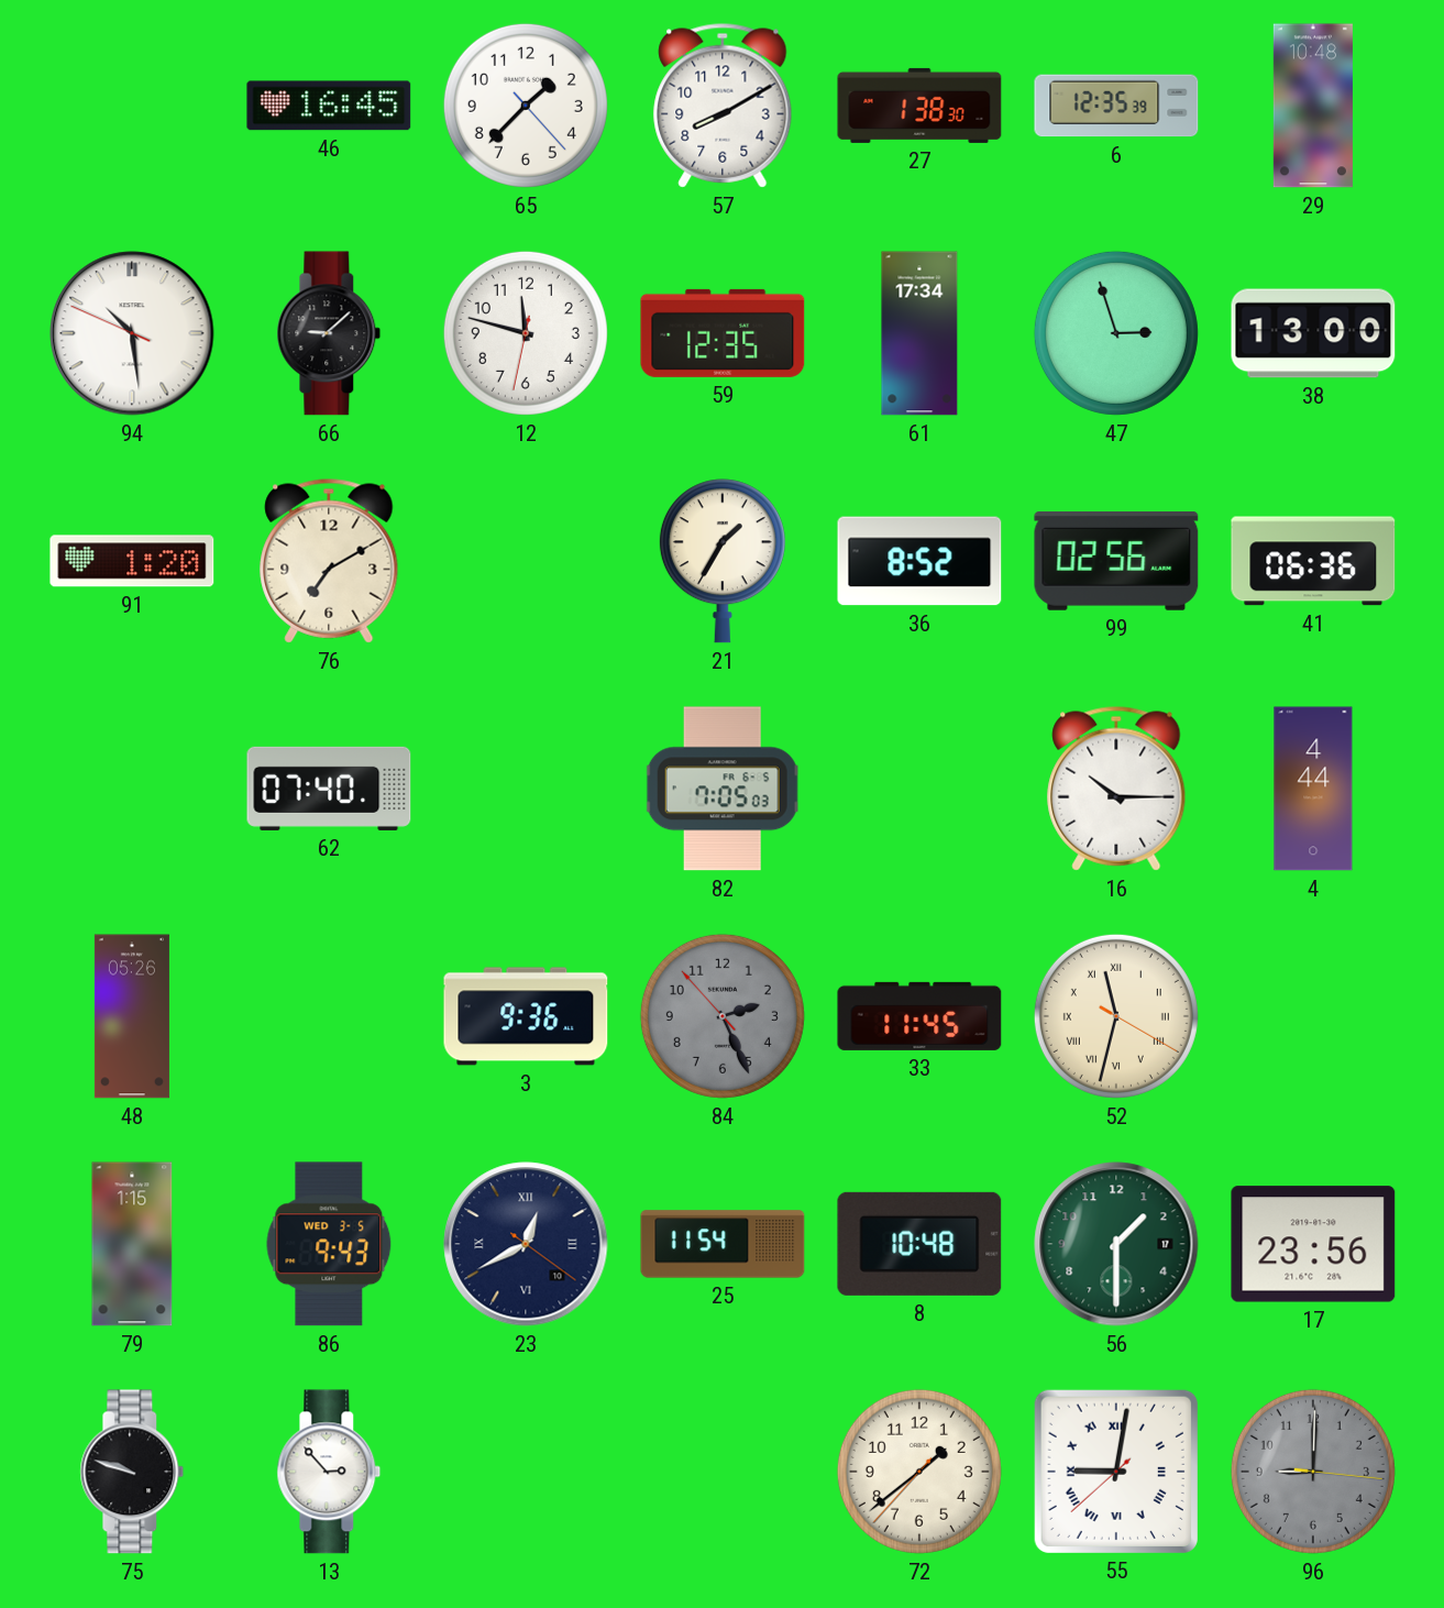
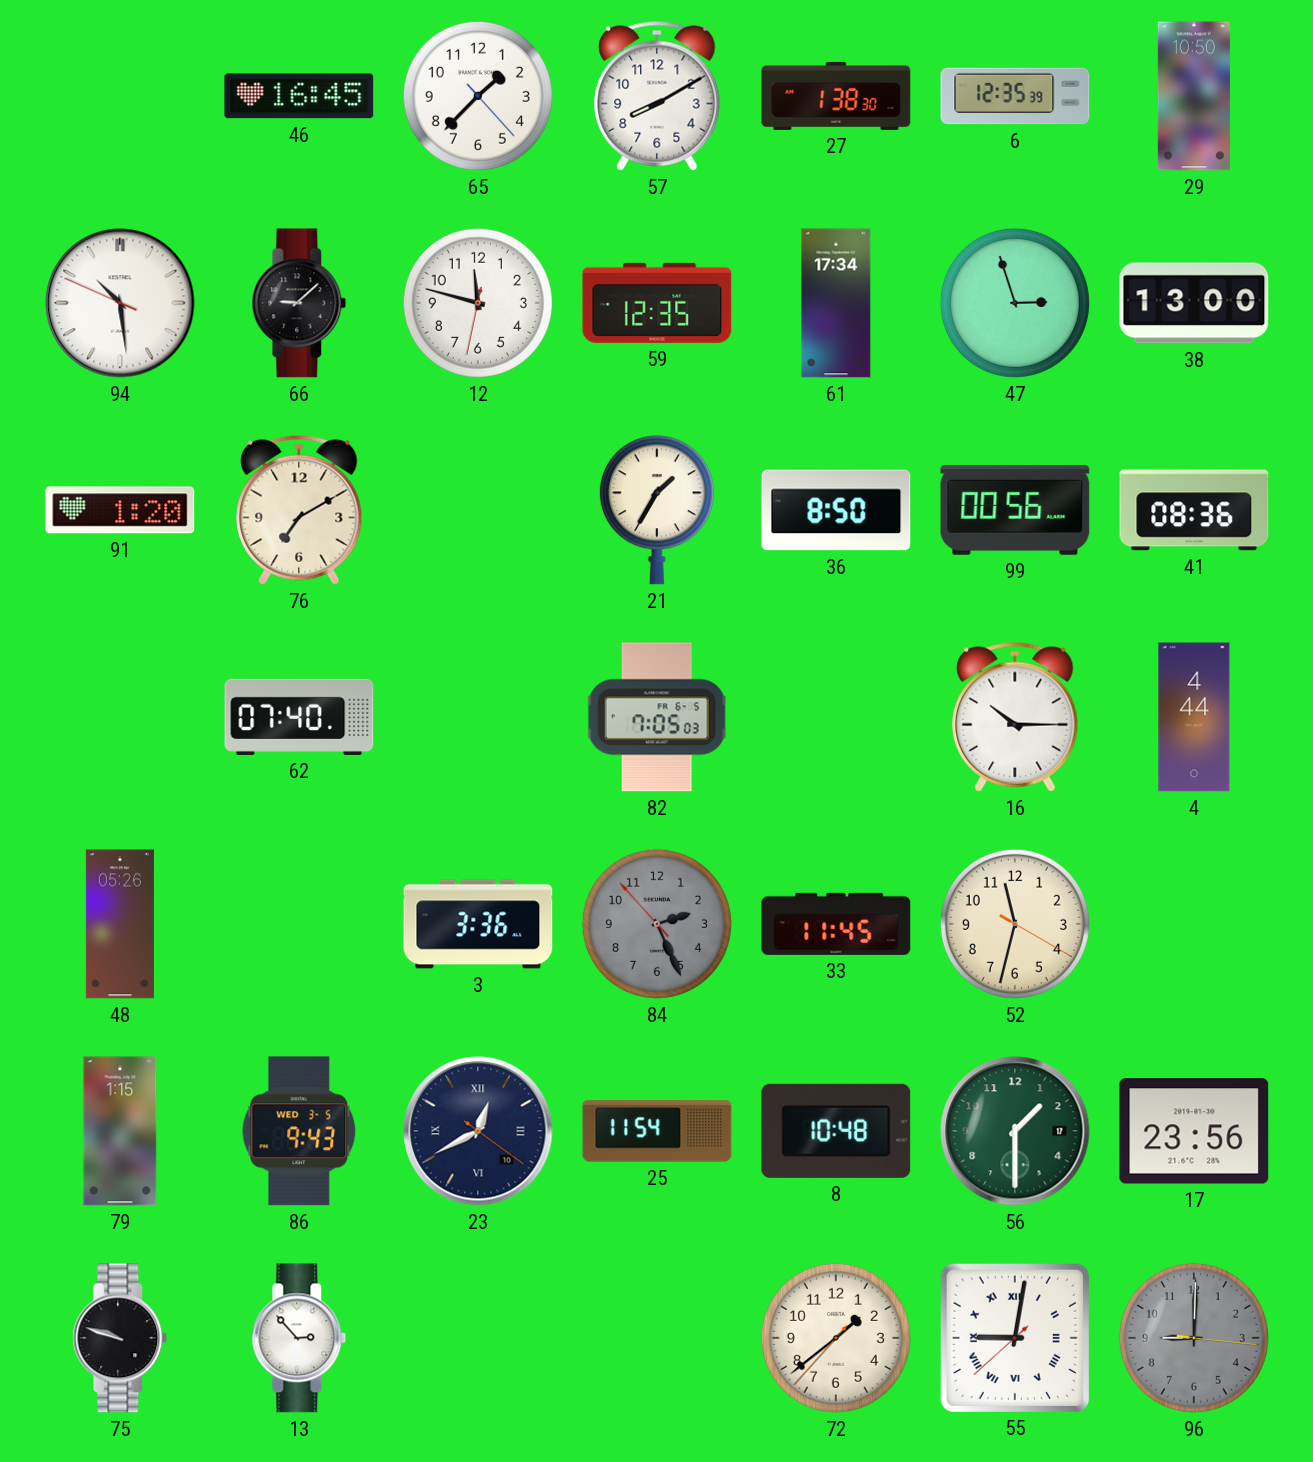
29: 10:48 -> 10:50 (1194, 96)
36: 8:52 -> 8:50 (836, 510)
99: 02:56 -> 00:56 (1015, 510)
41: 06:36 -> 08:36 (1194, 510)
3: 9:36 -> 3:36 (478, 924)
52 numerals: Roman -> Arabic (1015, 924)
